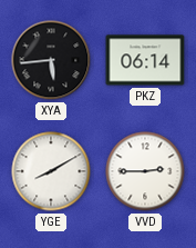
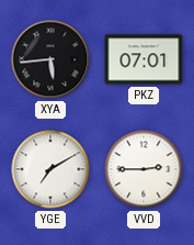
PKZ: 06:14 -> 07:01 (144, 59)
YGE: 8:10 -> 7:10 (50, 169)
